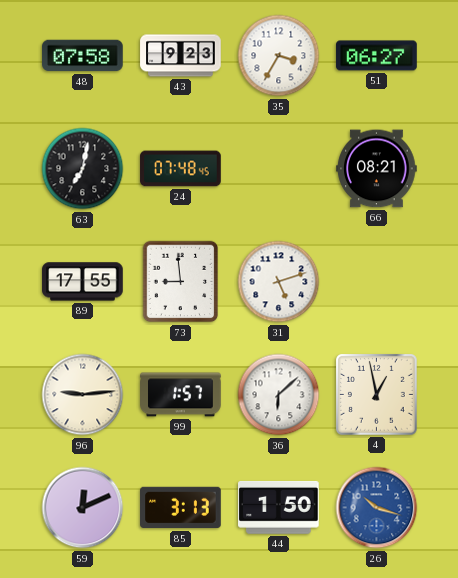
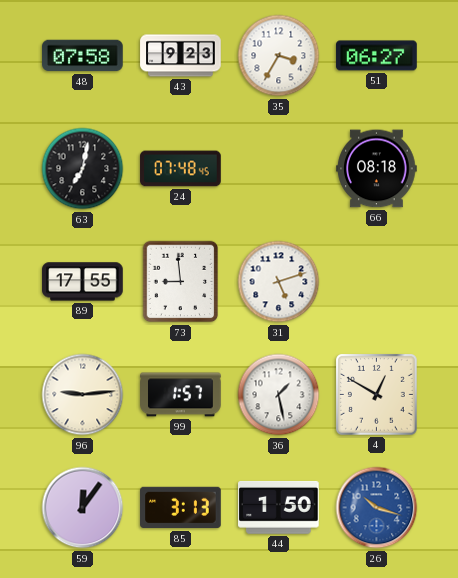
66: 08:21 -> 08:18 (377, 169)
36: 6:08 -> 1:28 (279, 395)
4: 12:58 -> 12:50 (376, 394)
59: 12:11 -> 12:06 (83, 508)
